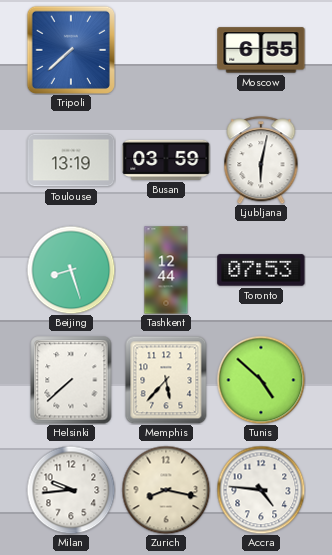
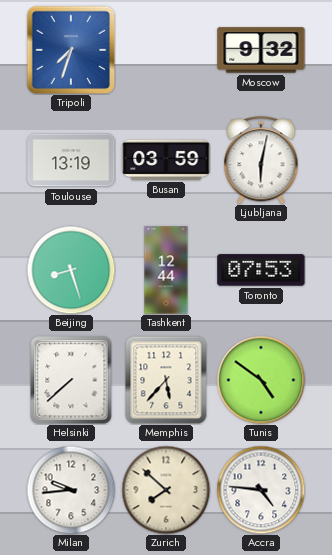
Tripoli: 7:38 -> 7:33 (70, 49)
Moscow: 6:55 -> 9:32 (261, 50)
Tunis: 4:52 -> 4:51 (261, 380)
Zurich: 8:17 -> 7:52 (166, 490)
